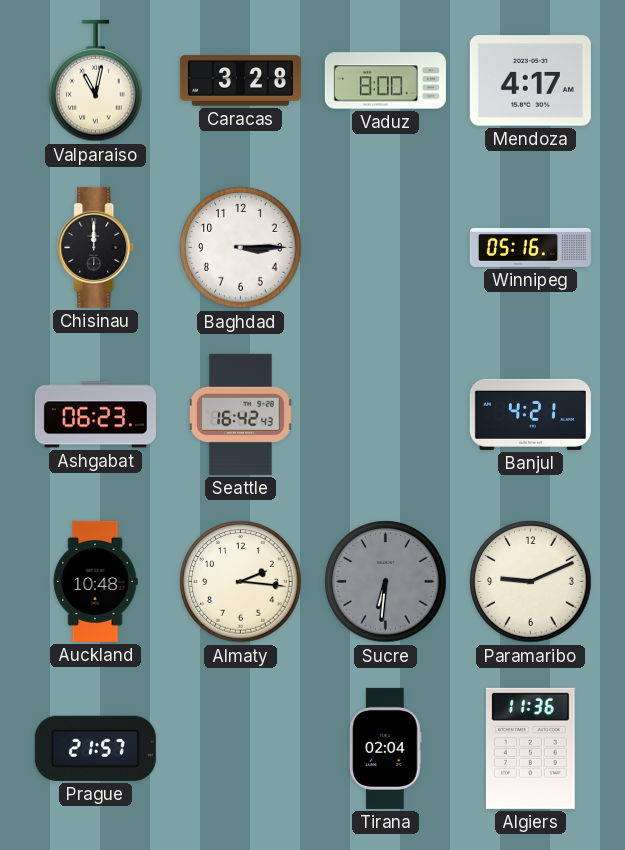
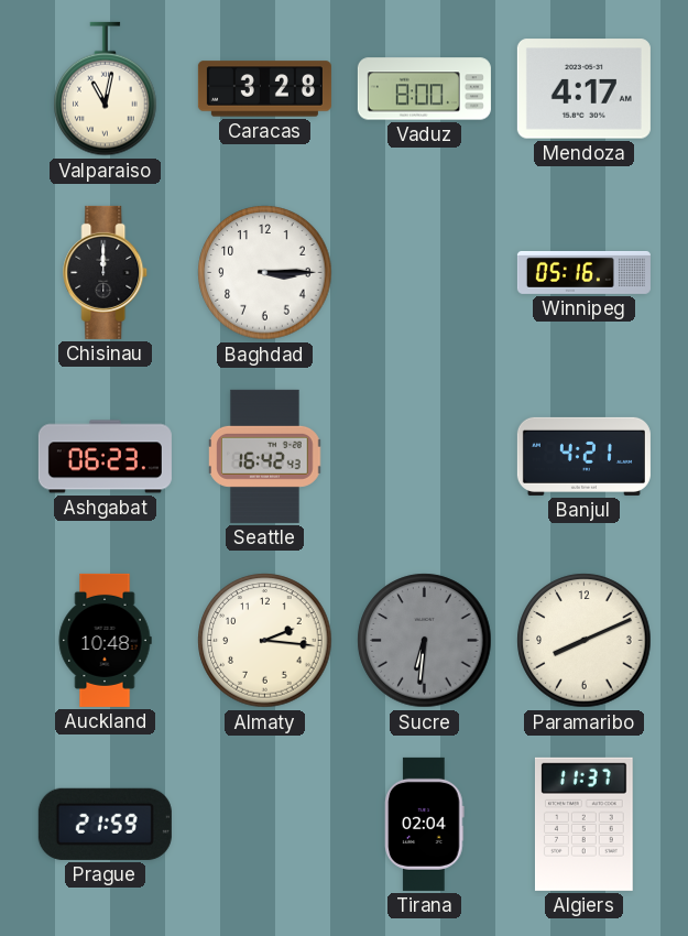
Paramaribo: 9:11 -> 8:11 (585, 641)
Prague: 21:57 -> 21:59 (105, 824)
Algiers: 11:36 -> 11:37 (583, 824)
